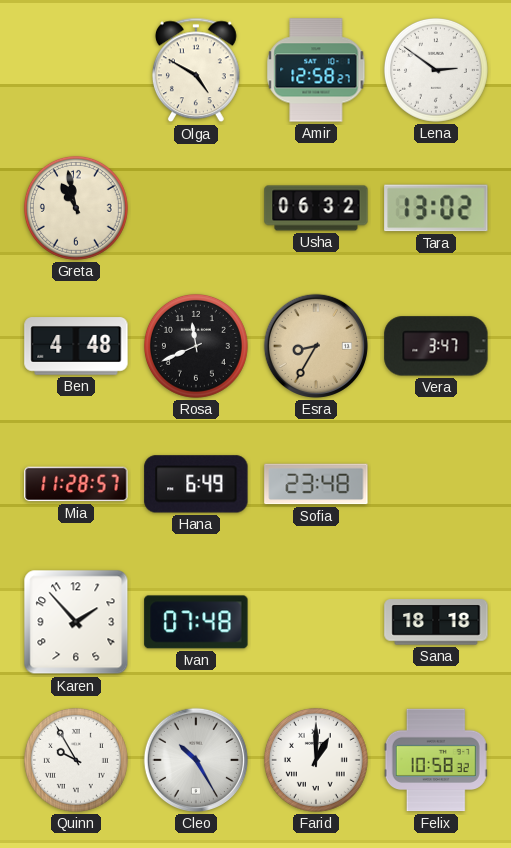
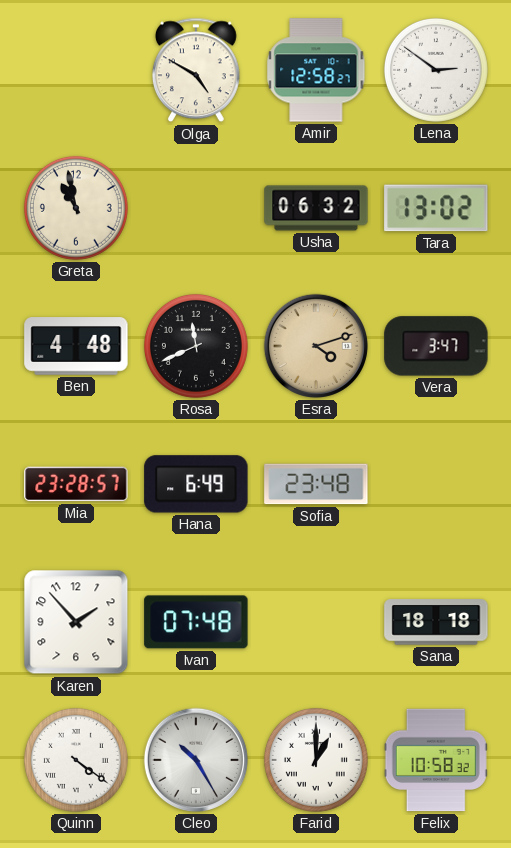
Esra: 8:35 -> 4:12 (316, 346)
Mia: 11:28 -> 23:28 (76, 484)
Quinn: 9:55 -> 4:21 (76, 760)
